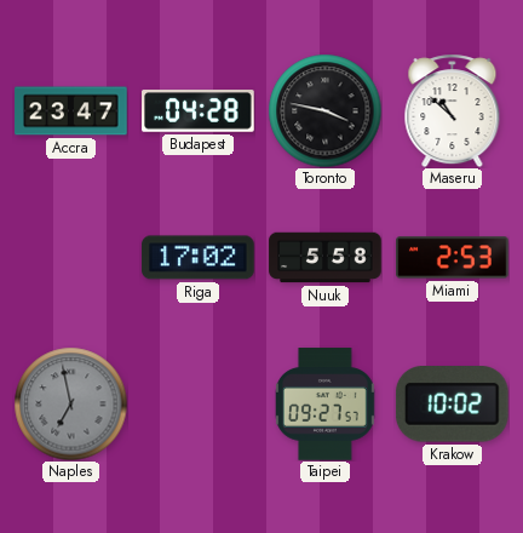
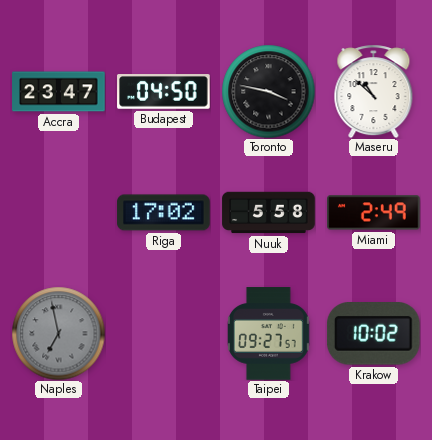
Budapest: 04:28 -> 04:50 (164, 92)
Miami: 2:53 -> 2:49 (374, 213)
